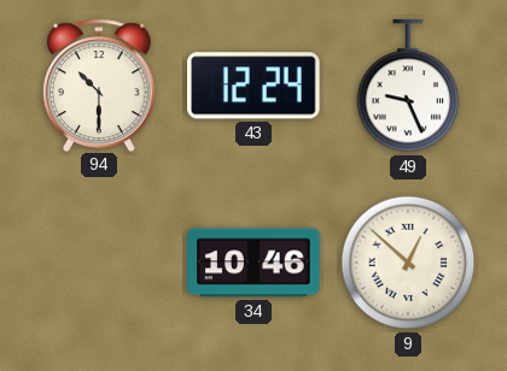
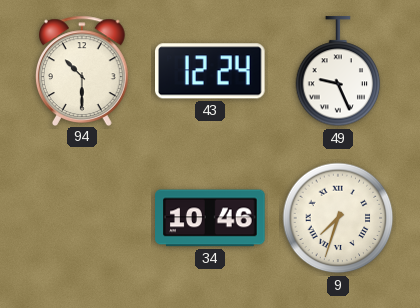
9: 12:52 -> 7:33 (338, 218)
